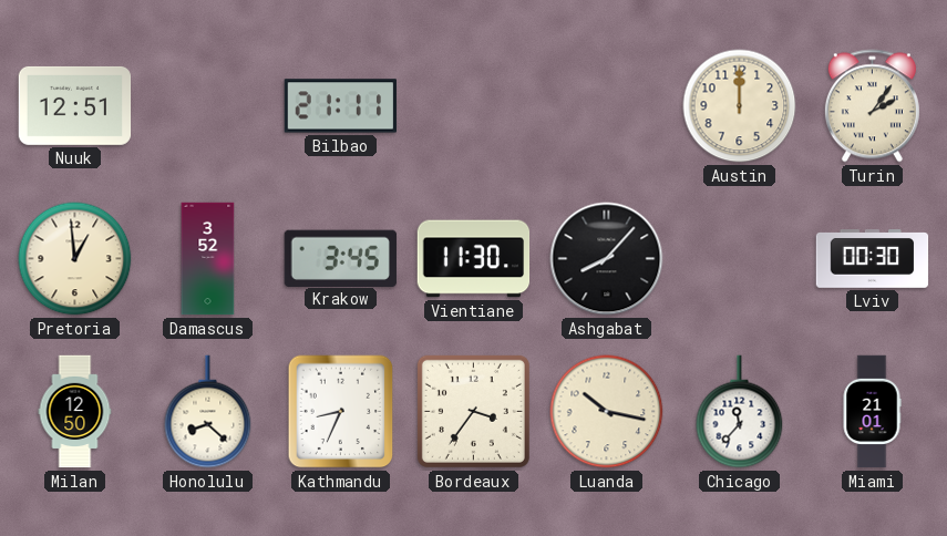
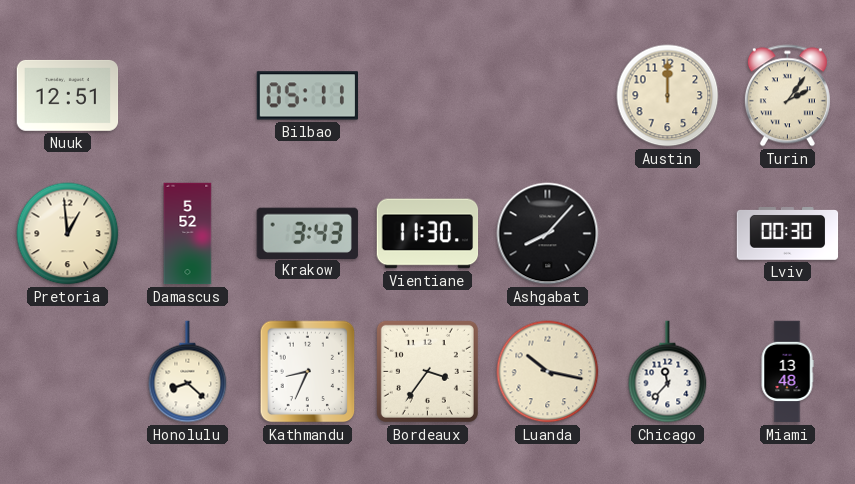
Bilbao: 21:11 -> 05:11 (307, 96)
Damascus: 3:52 -> 5:52 (188, 234)
Krakow: 3:45 -> 3:43 (307, 233)
Milan: 12:50 -> none (75, 412)
Miami: 21:01 -> 13:48 (787, 372)
